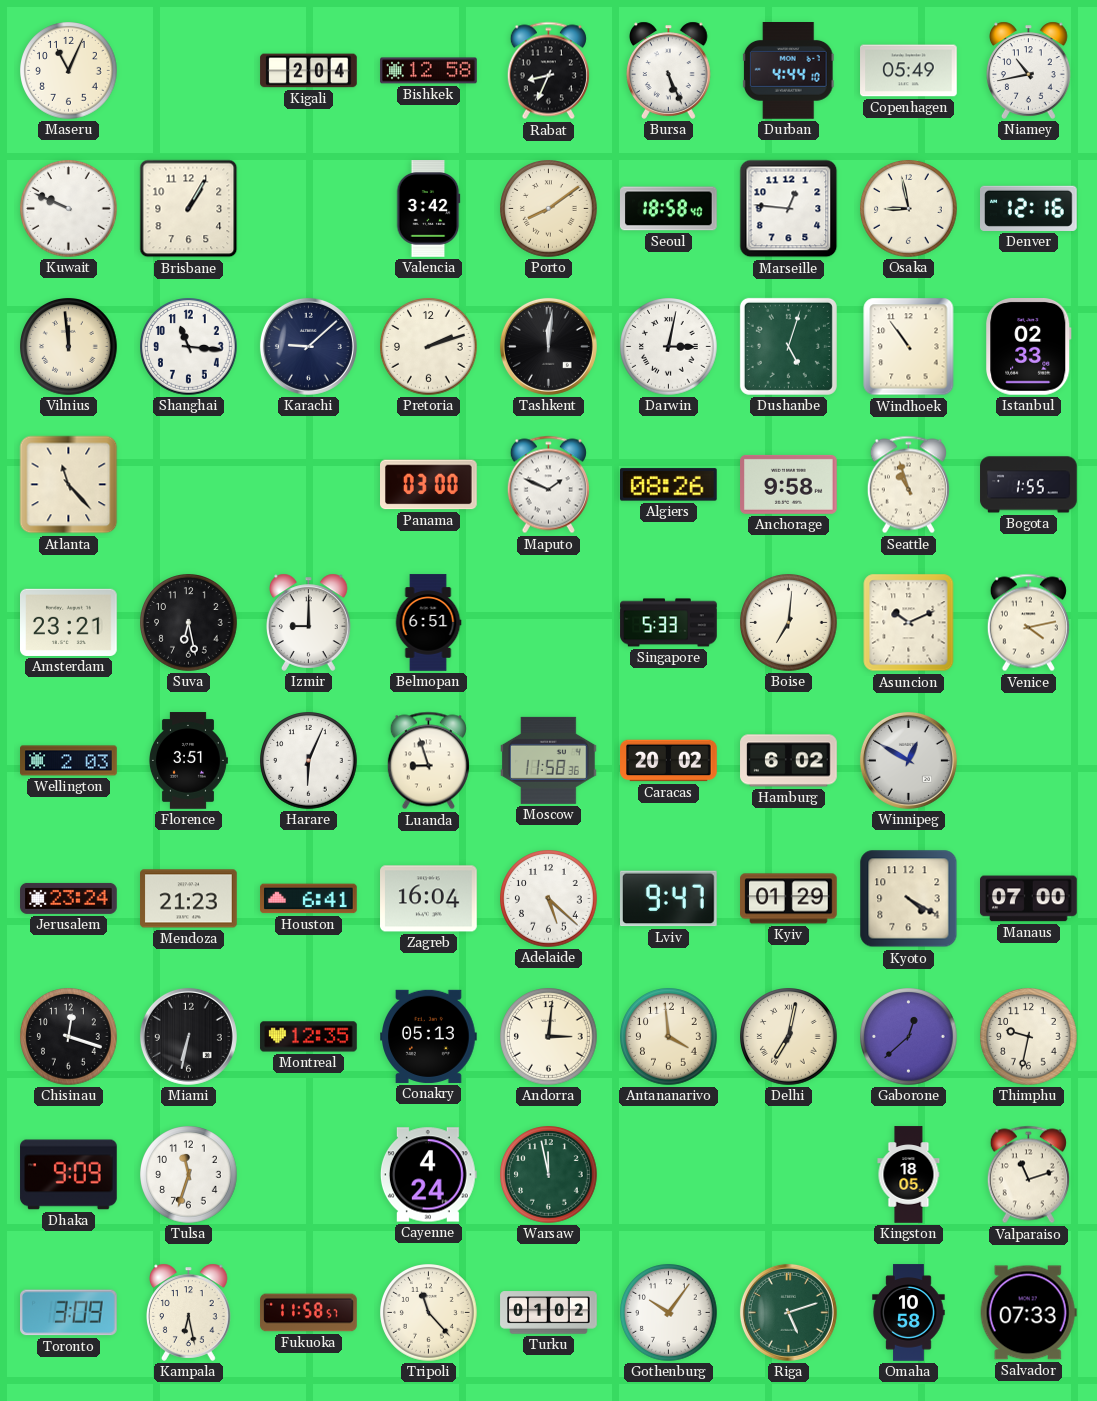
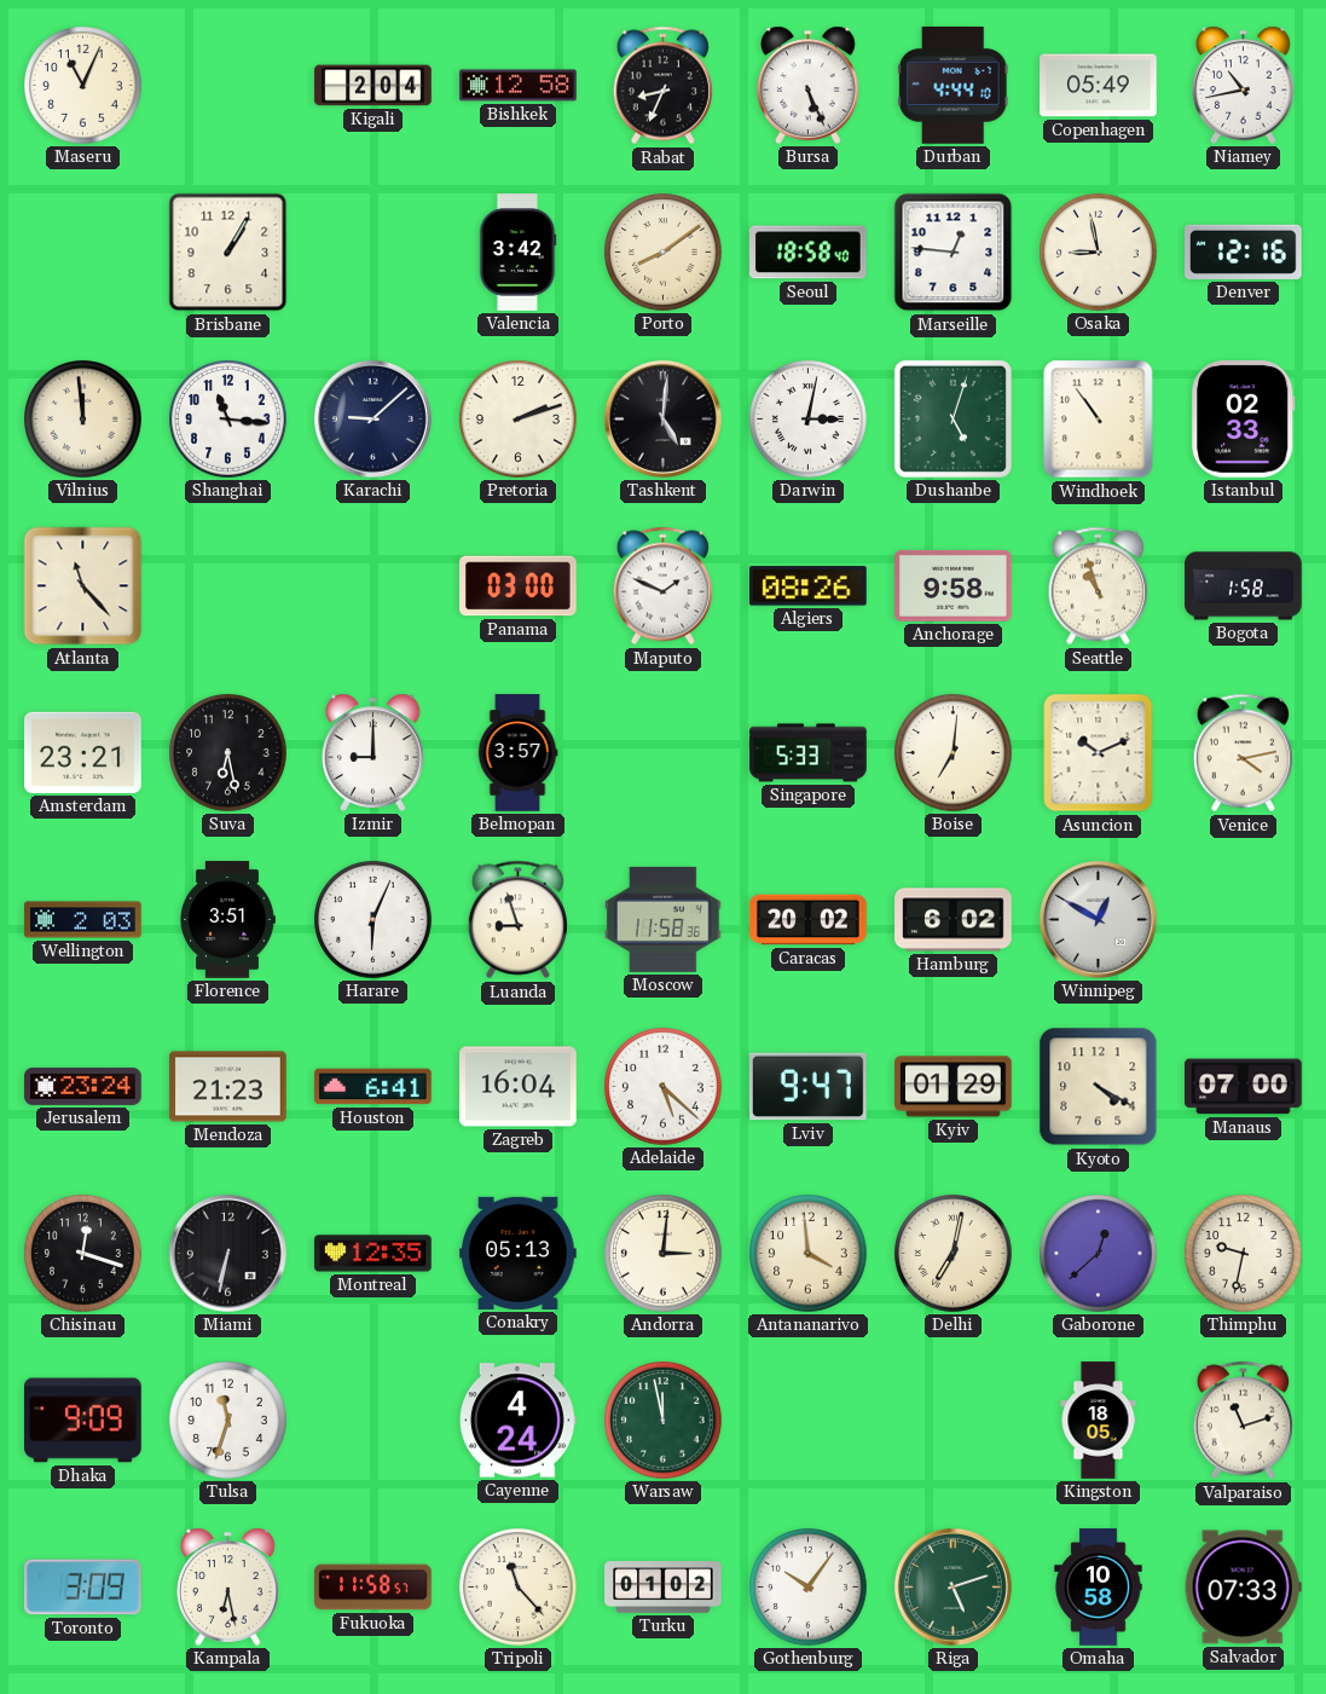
Kuwait: 9:49 -> none (69, 209)
Tashkent: 12:01 -> 5:01 (662, 418)
Bogota: 1:55 -> 1:58 (1244, 586)
Belmopan: 6:51 -> 3:57 (517, 753)
